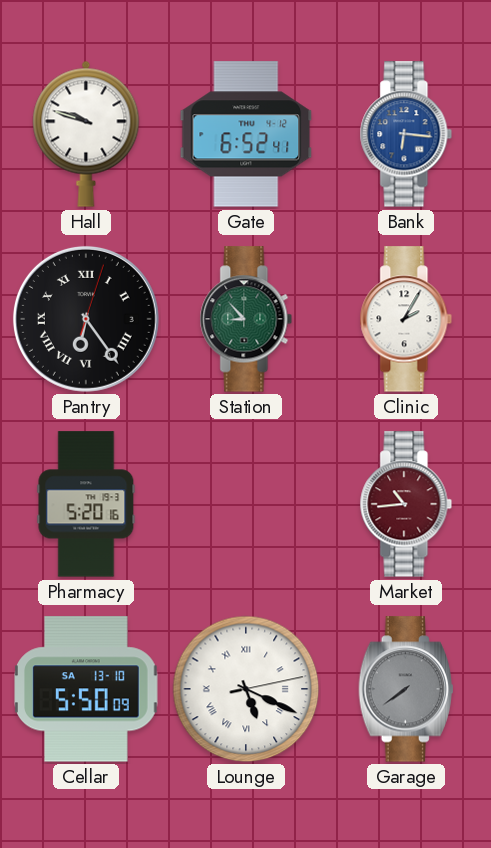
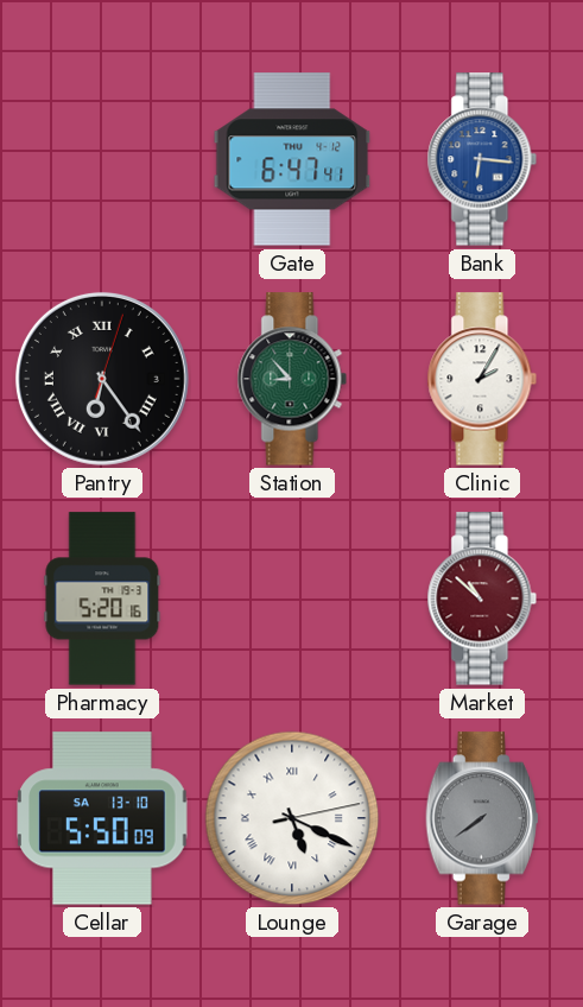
Hall: 9:48 -> none (86, 134)
Gate: 6:52 -> 6:47 (292, 159)
Market: 10:44 -> 10:52 (482, 598)
